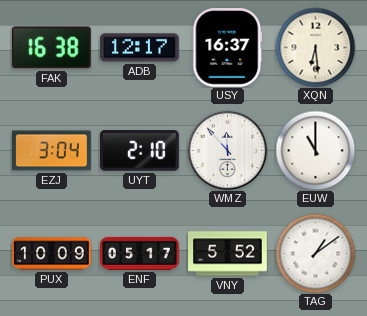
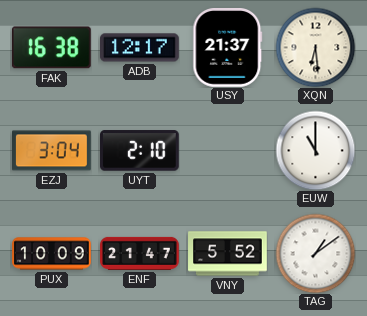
USY: 16:37 -> 21:37 (228, 48)
WMZ: 11:53 -> none (227, 150)
ENF: 05:17 -> 21:47 (140, 253)
